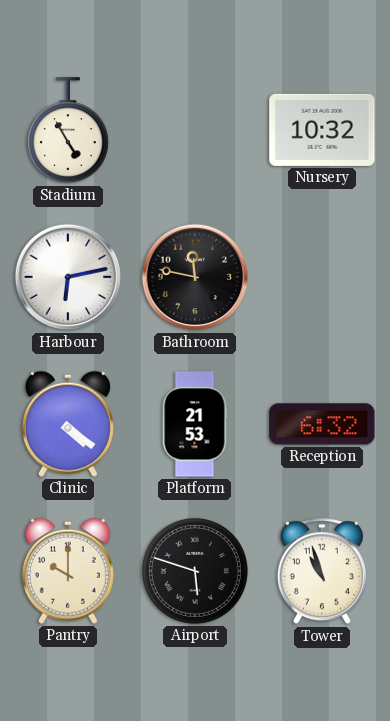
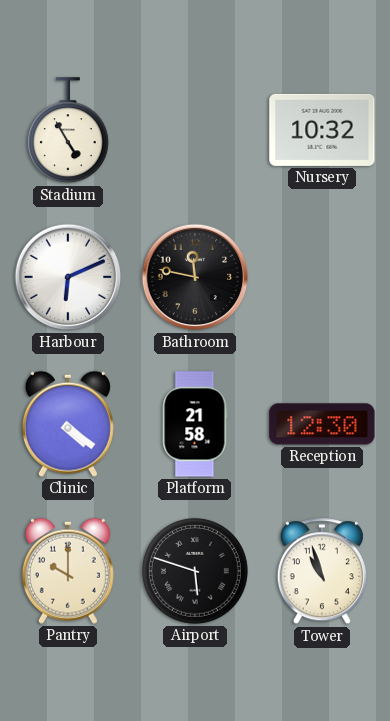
Harbour: 6:13 -> 6:11 (68, 277)
Platform: 21:53 -> 21:58 (195, 424)
Reception: 6:32 -> 12:30 (322, 424)
